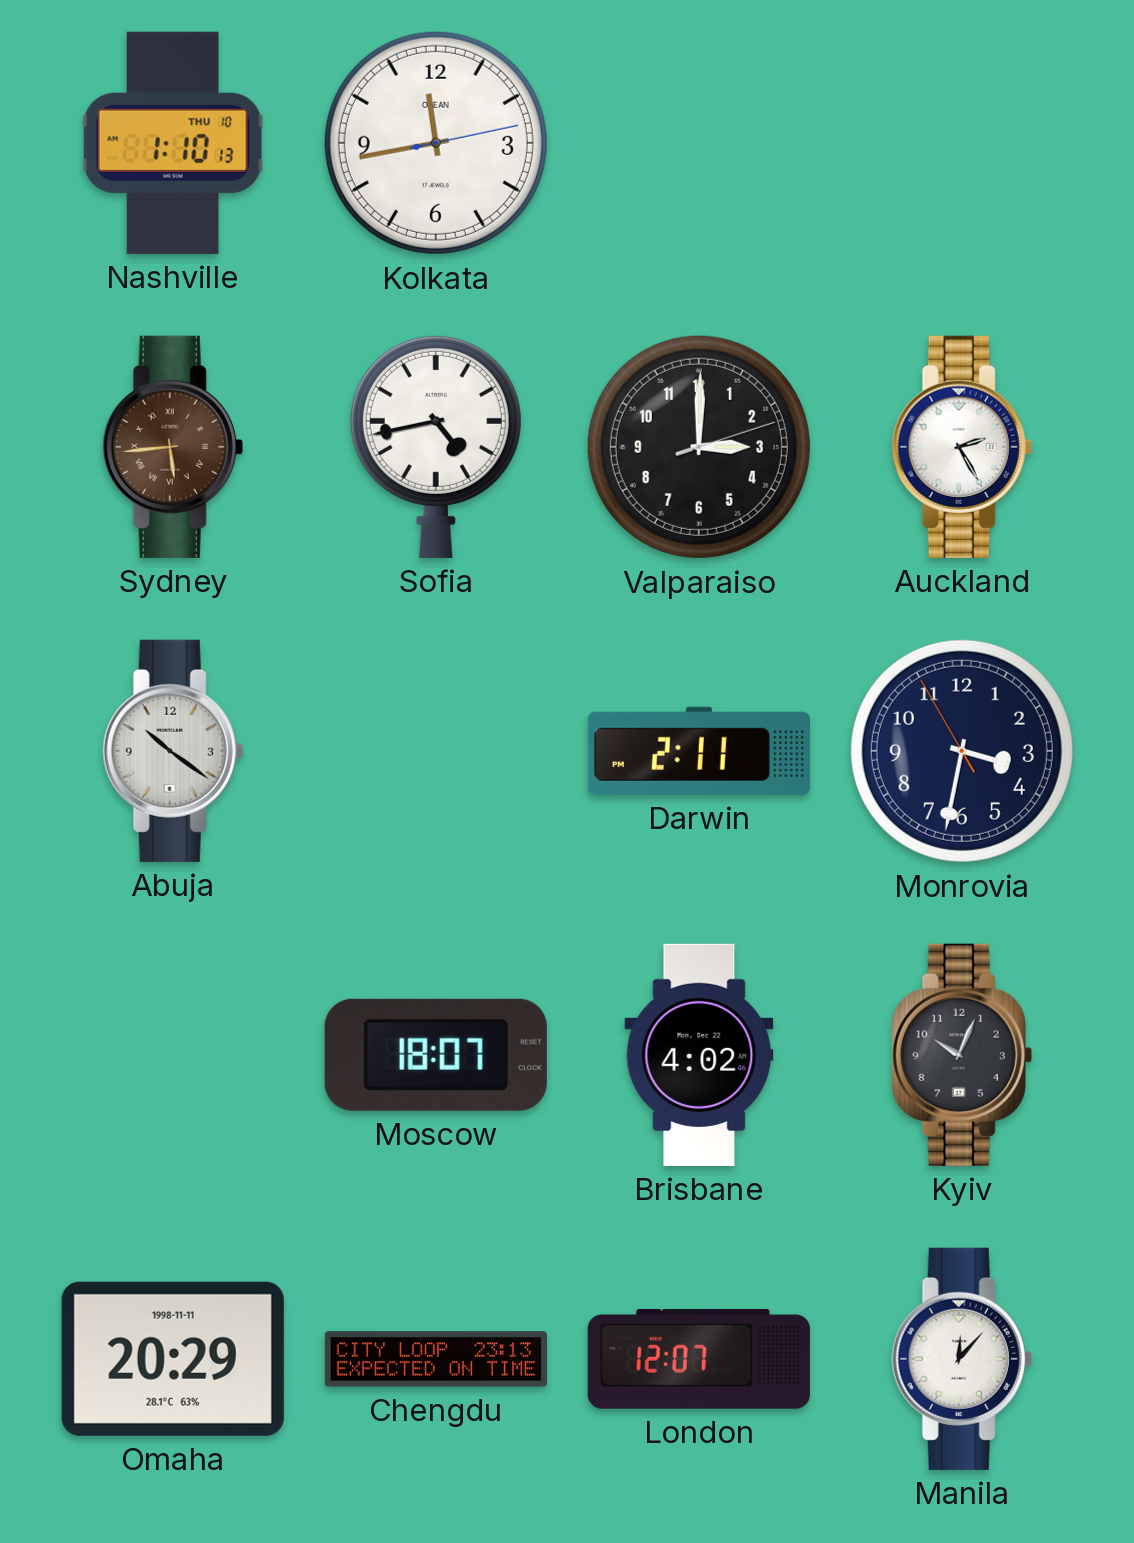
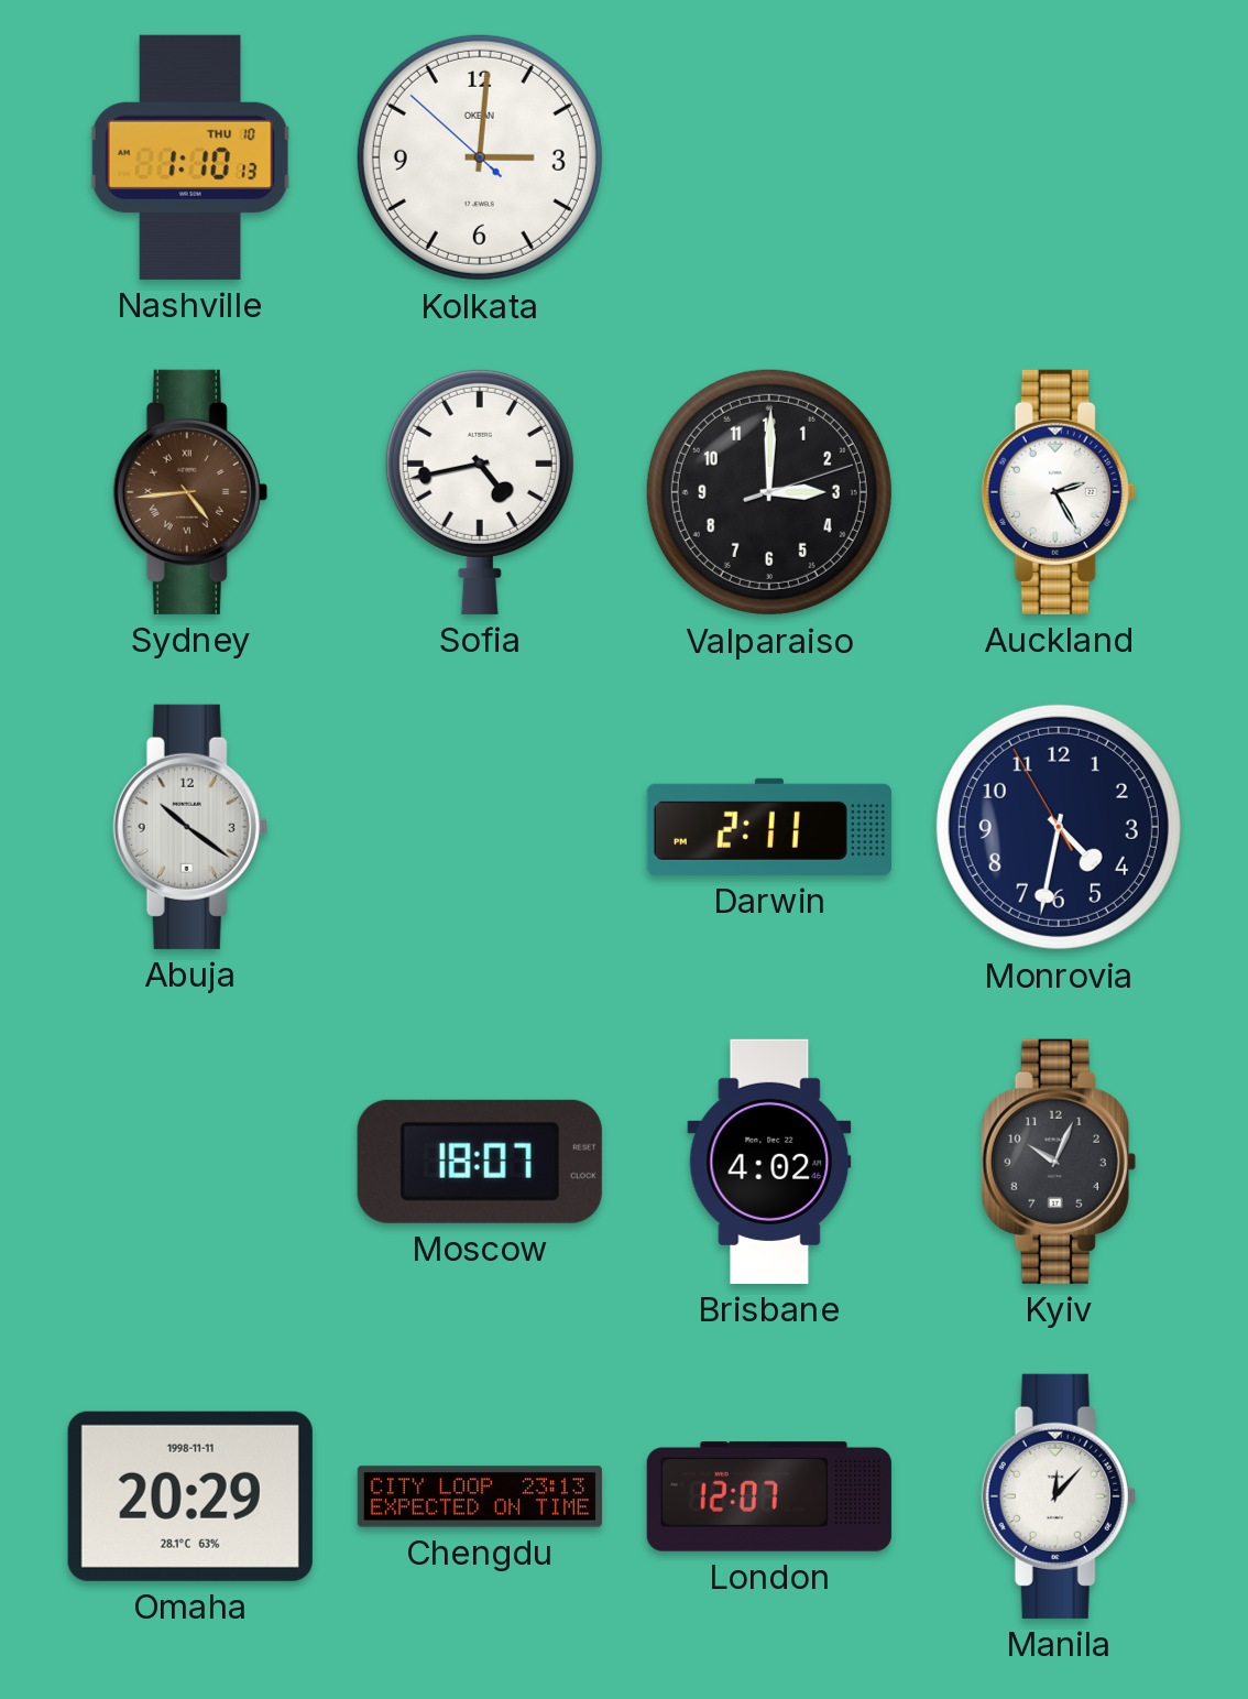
Kolkata: 11:43 -> 3:00 (480, 157)
Sydney: 5:44 -> 4:44 (190, 492)
Monrovia: 3:31 -> 4:31 (1059, 827)
